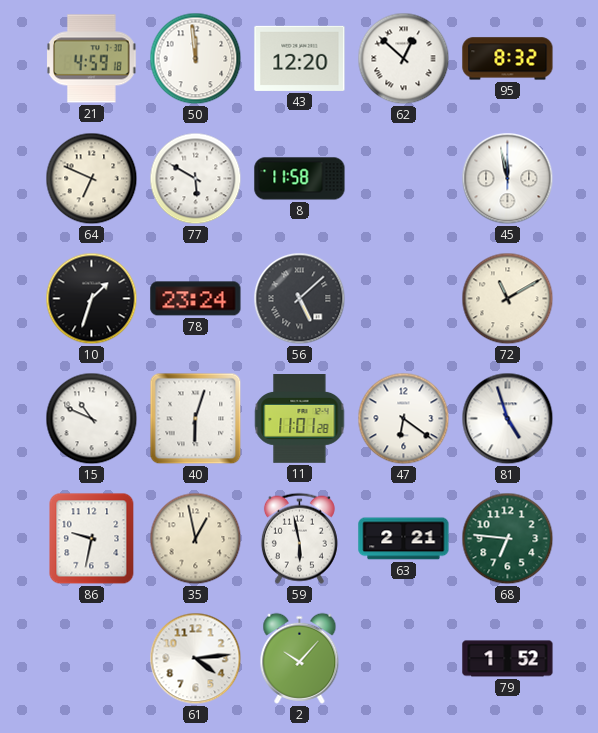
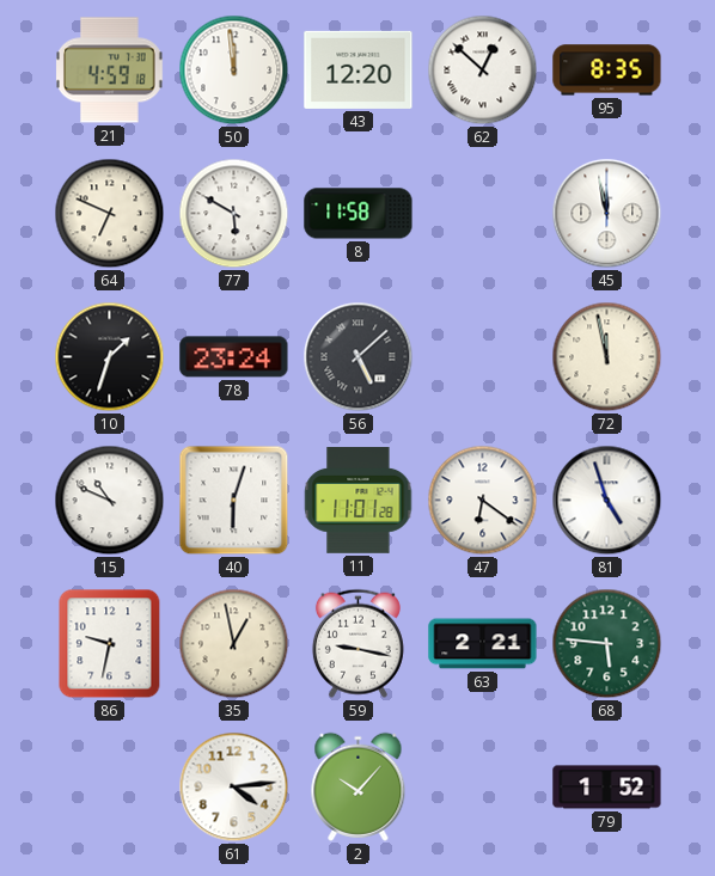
95: 8:32 -> 8:35 (607, 71)
72: 11:10 -> 11:58 (607, 357)
59: 5:58 -> 9:17 (357, 643)
68: 6:46 -> 5:46 (607, 644)
